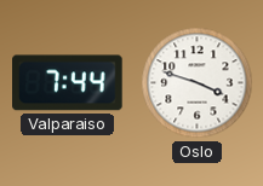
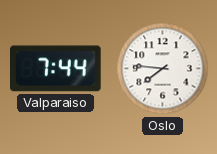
Oslo: 3:48 -> 7:46 (163, 69)
